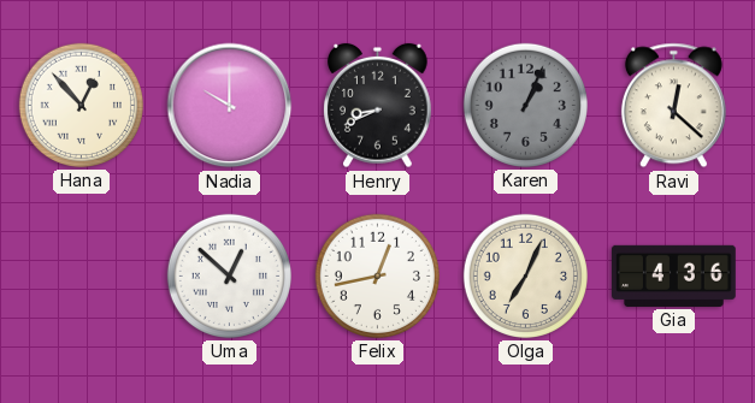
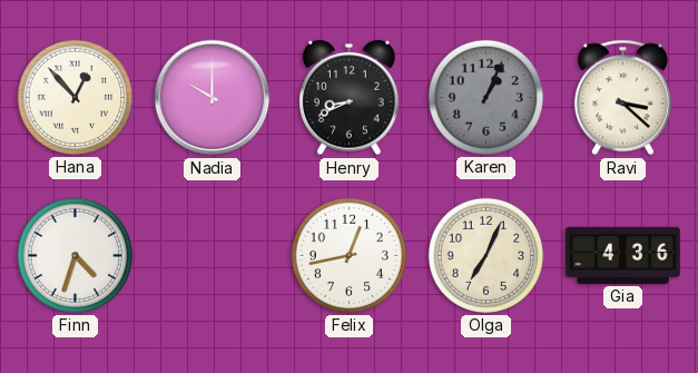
Ravi: 12:22 -> 3:22 (622, 98)
Finn: none -> 4:33 (75, 255)
Uma: 12:52 -> none (229, 275)
